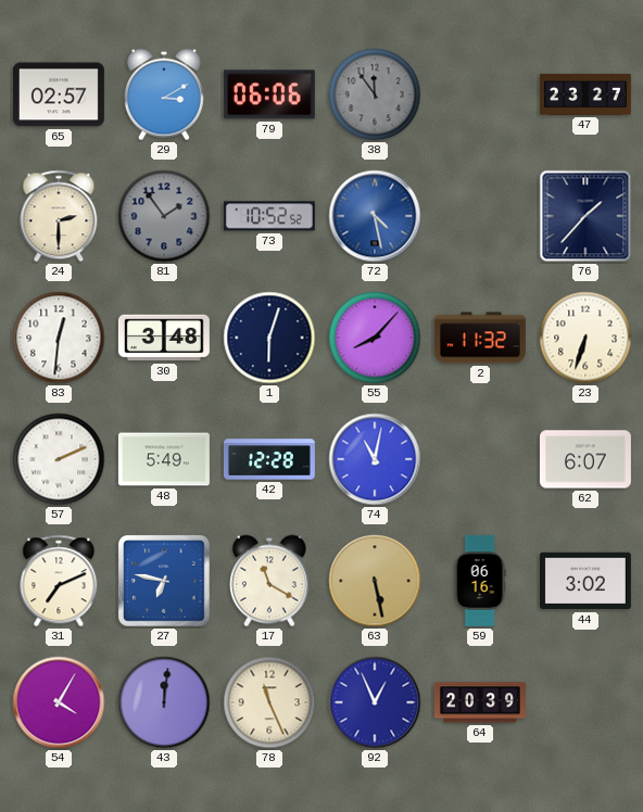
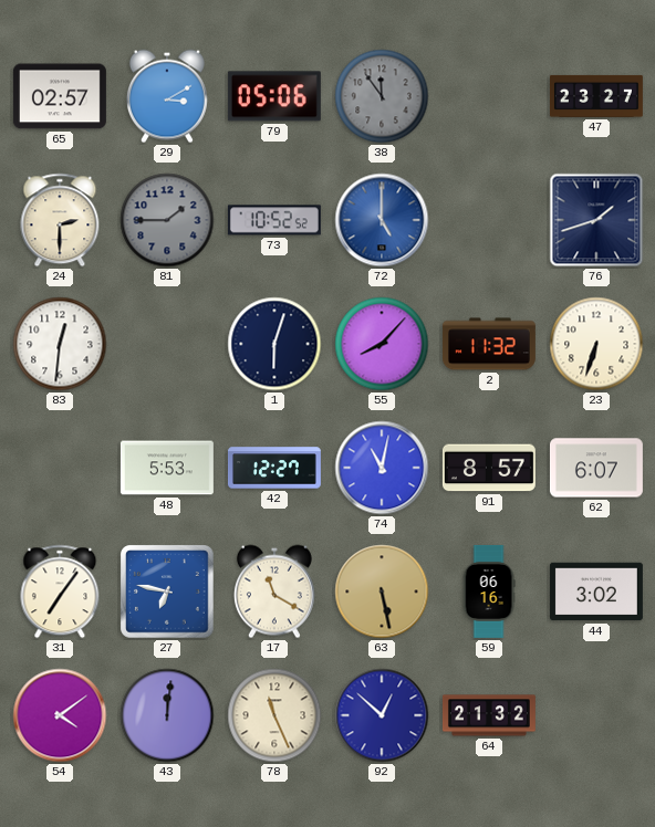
79: 06:06 -> 05:06 (274, 96)
81: 1:54 -> 1:45 (167, 220)
72: 4:28 -> 5:00 (382, 220)
76: 1:37 -> 1:42 (596, 220)
30: 3:48 -> none (164, 338)
57: 2:11 -> none (59, 459)
48: 5:49 -> 5:53 (167, 468)
42: 12:28 -> 12:27 (274, 468)
91: none -> 8:57 (489, 468)
31: 7:11 -> 7:06 (60, 592)
54: 4:05 -> 4:09 (60, 715)
92: 12:56 -> 12:52 (382, 715)
64: 20:39 -> 21:32 (489, 715)
